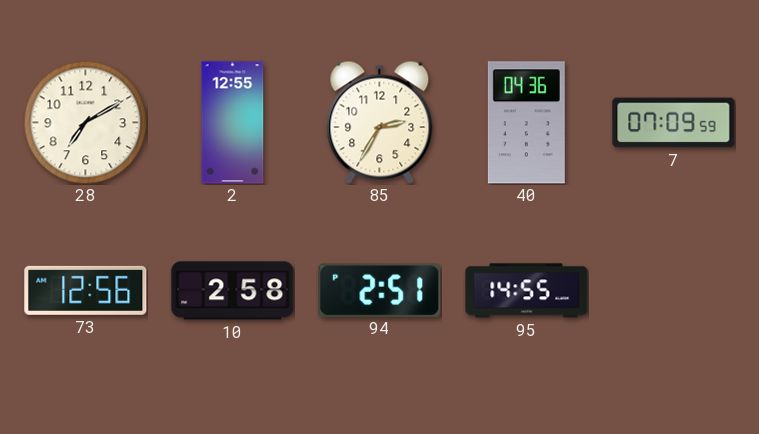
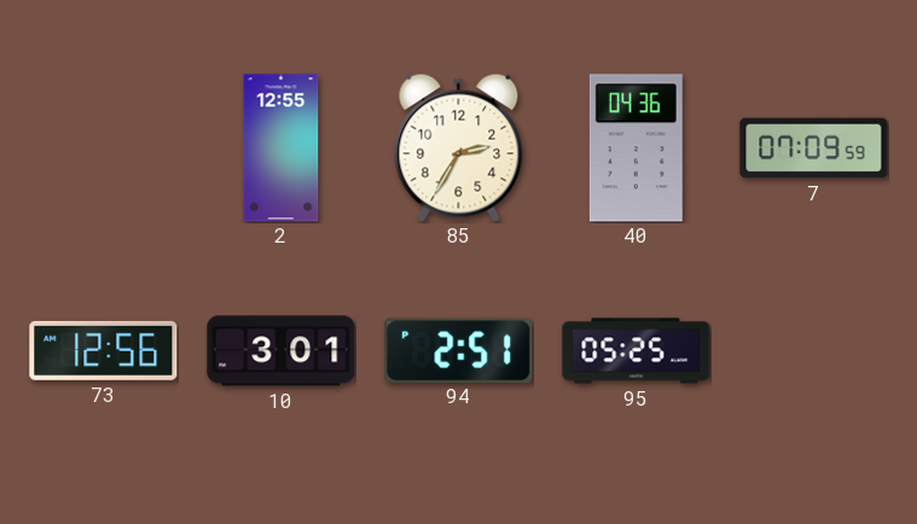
28: 7:10 -> none (85, 122)
10: 2:58 -> 3:01 (282, 351)
95: 14:55 -> 05:25 (637, 351)
